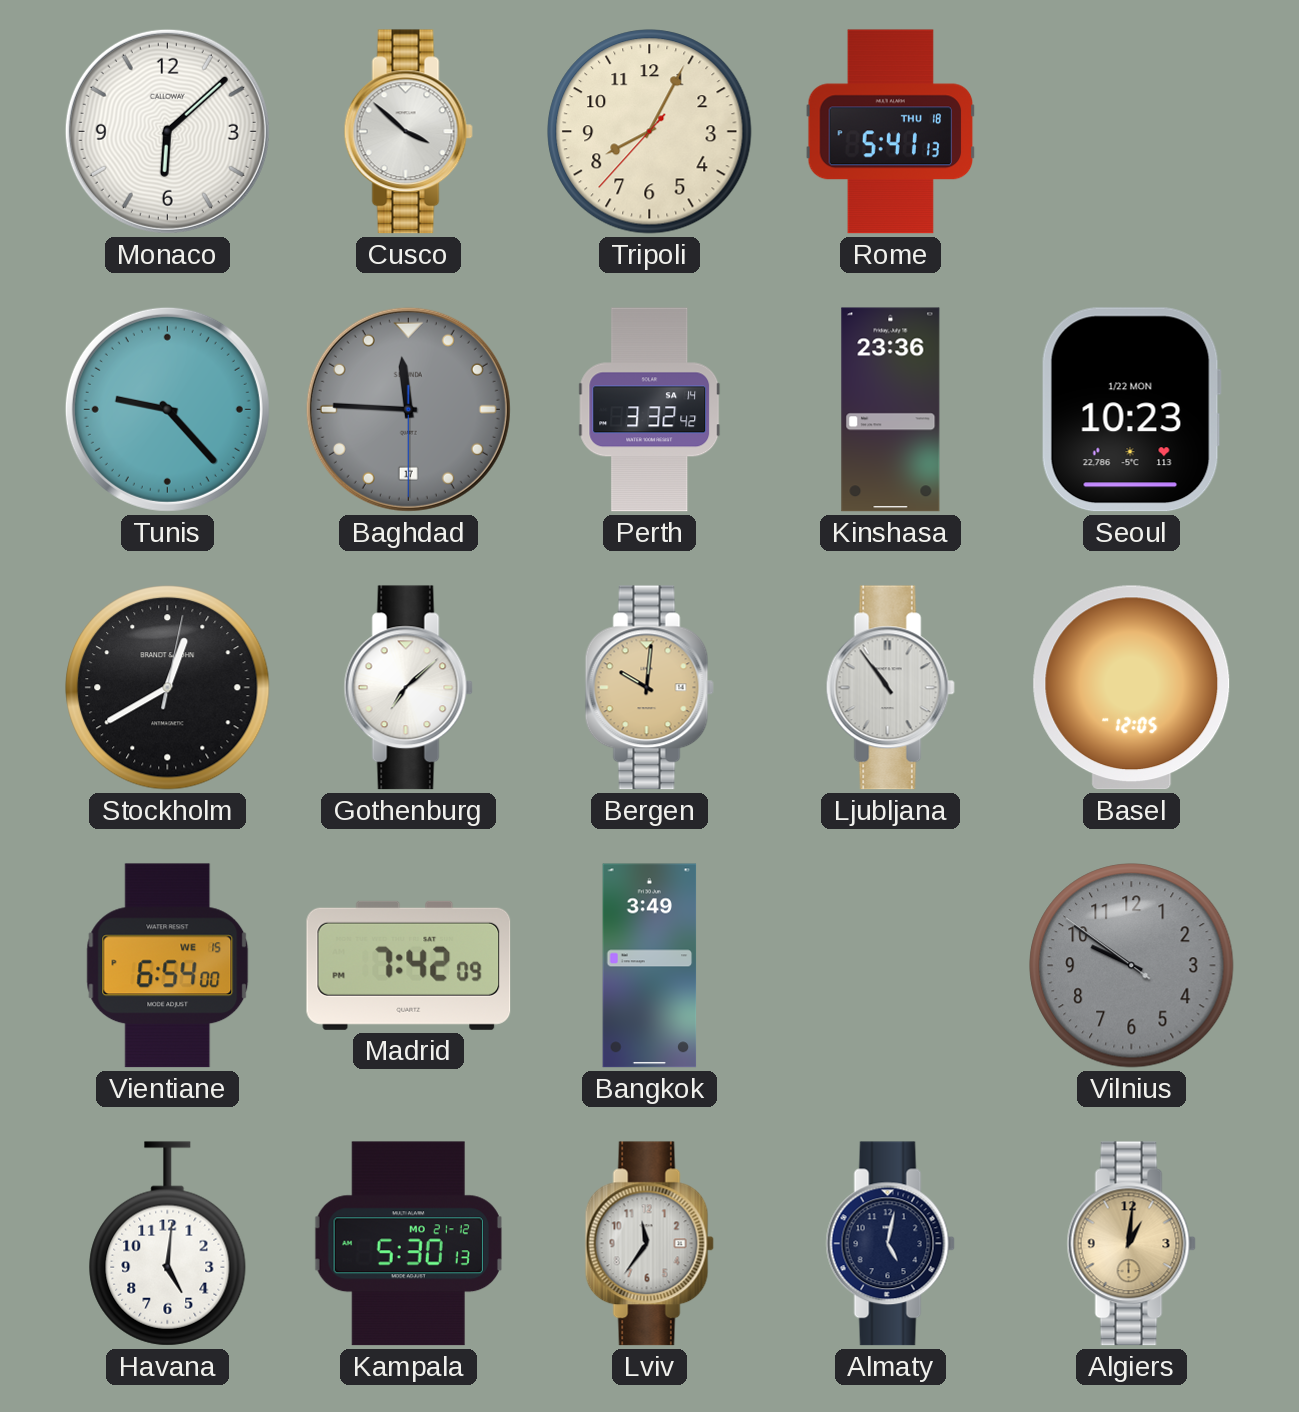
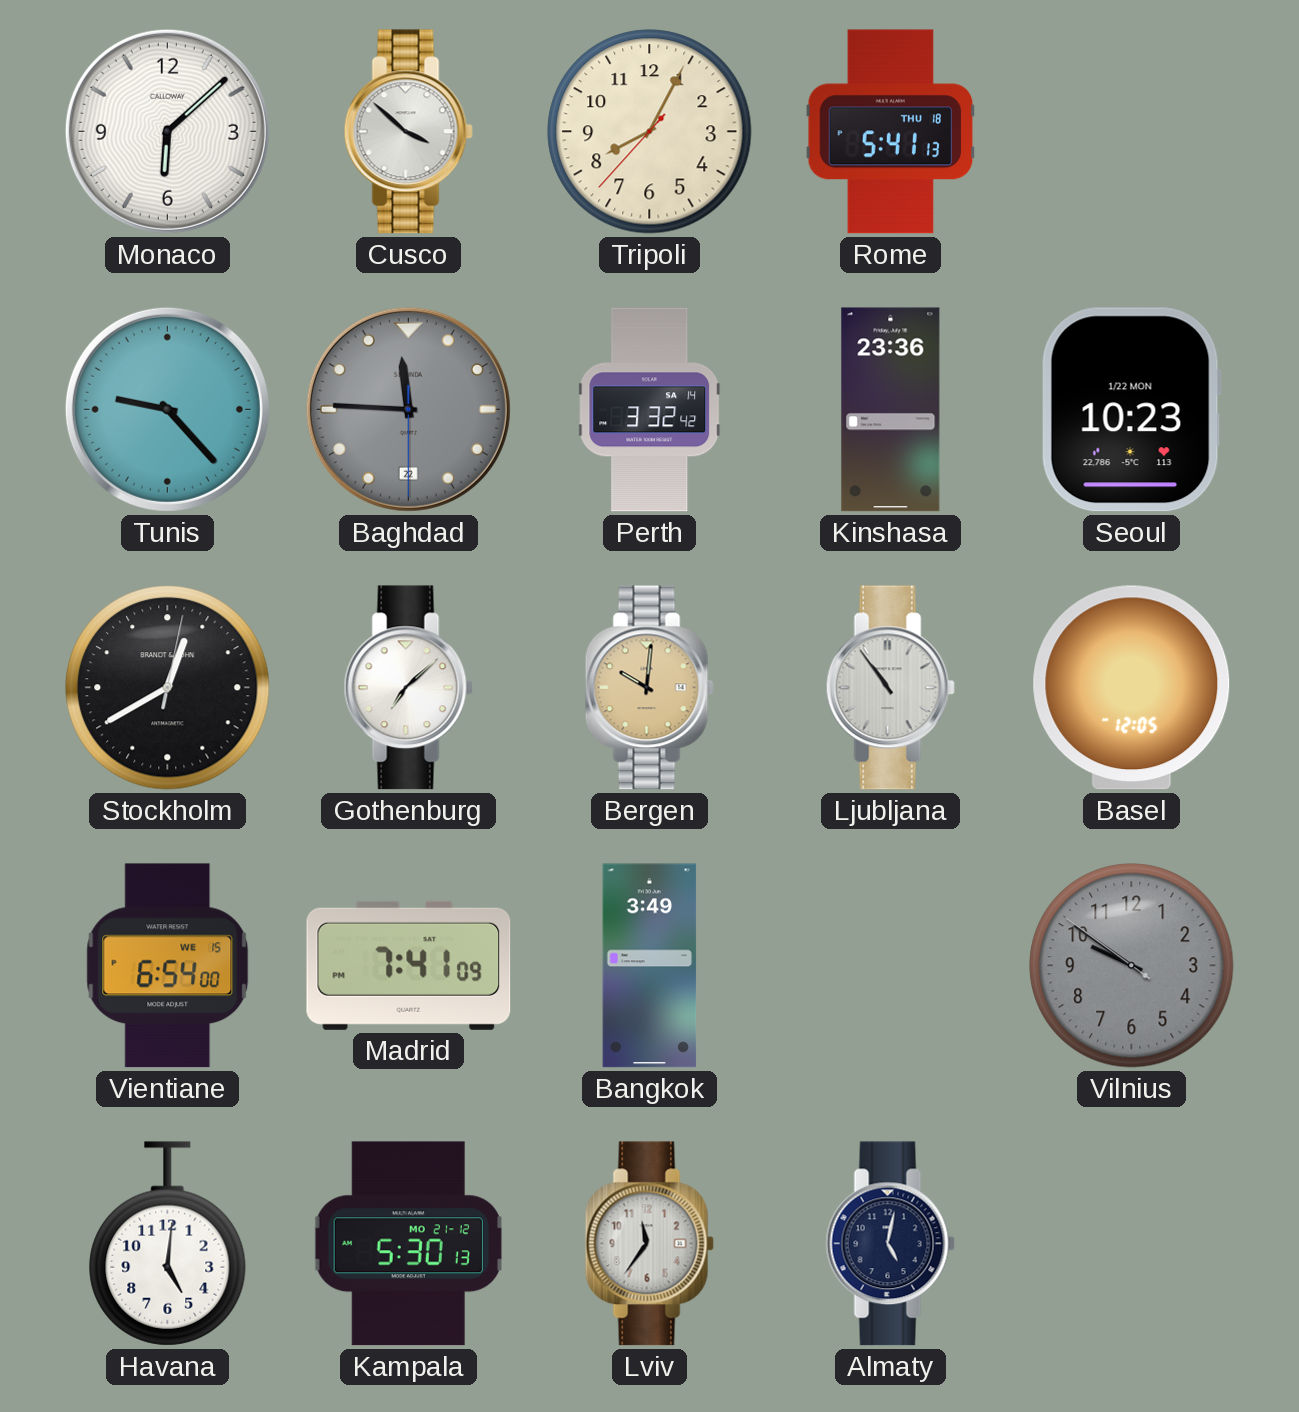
Baghdad date: 17 -> 22 (408, 409)
Madrid: 7:42 -> 7:41 (409, 965)
Algiers: 1:01 -> none (1131, 1244)
